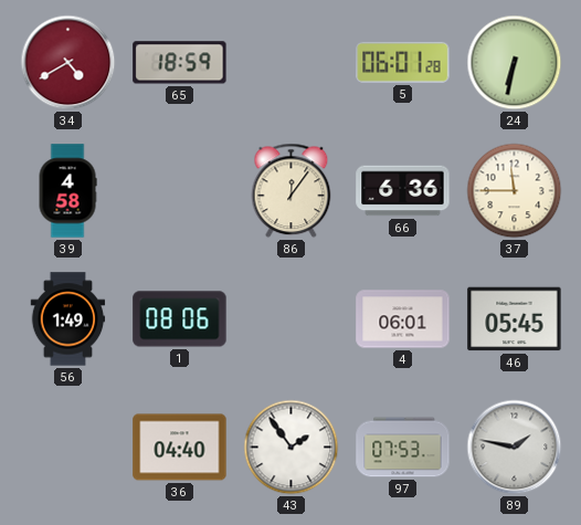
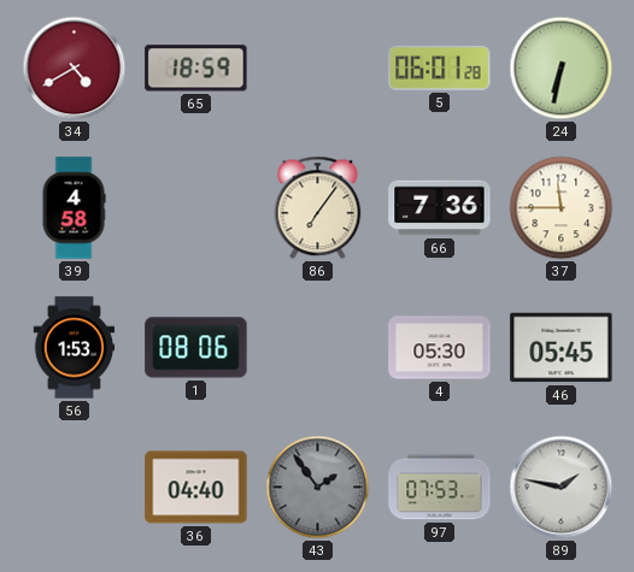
86: 12:06 -> 7:06 (318, 208)
66: 6:36 -> 7:36 (440, 208)
56: 1:49 -> 1:53 (75, 348)
4: 06:01 -> 05:30 (440, 348)
43 dial: white -> grey (318, 488)
